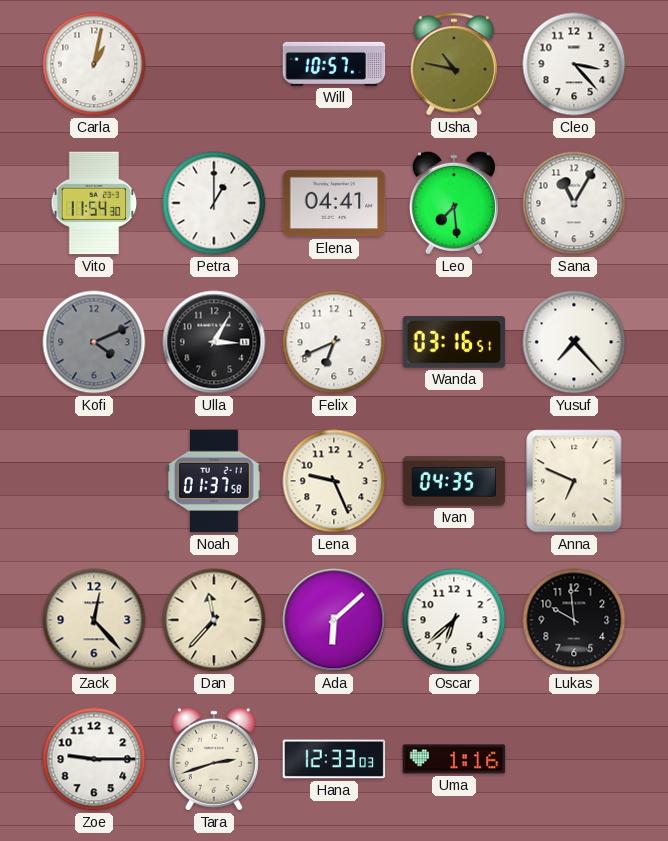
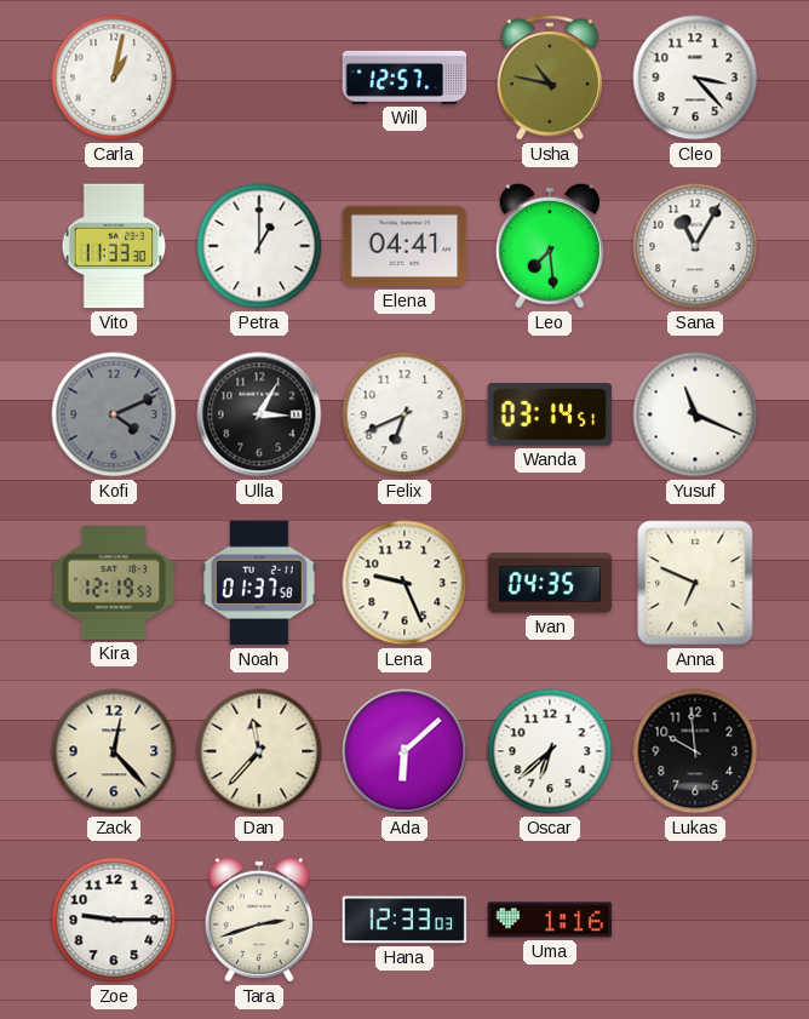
Will: 10:57 -> 12:57 (404, 78)
Vito: 11:54 -> 11:33 (114, 246)
Wanda: 03:16 -> 03:14 (550, 414)
Yusuf: 7:23 -> 11:19 (695, 414)
Kira: none -> 12:19 (114, 583)
